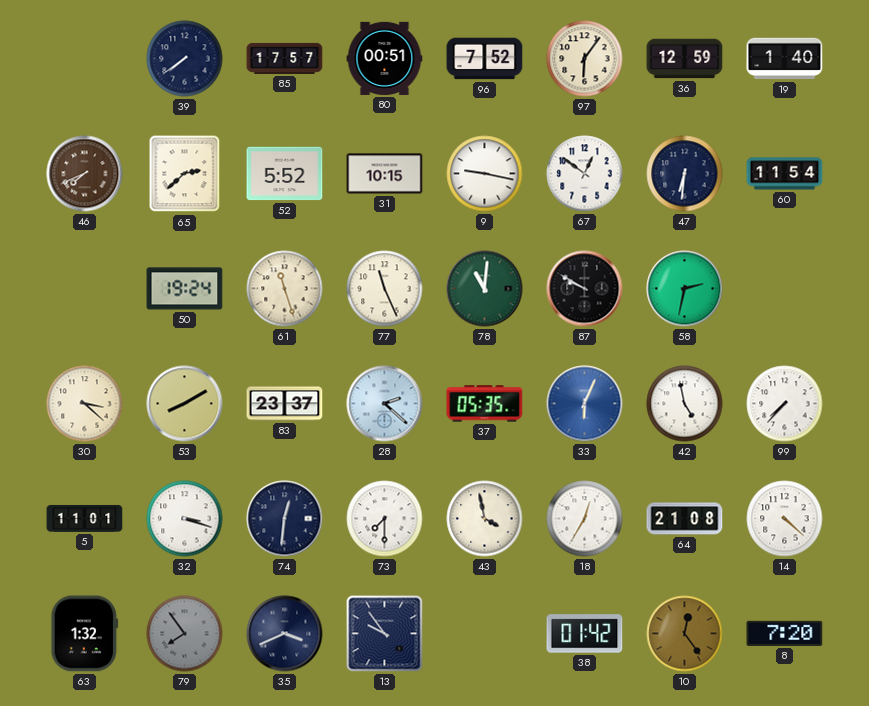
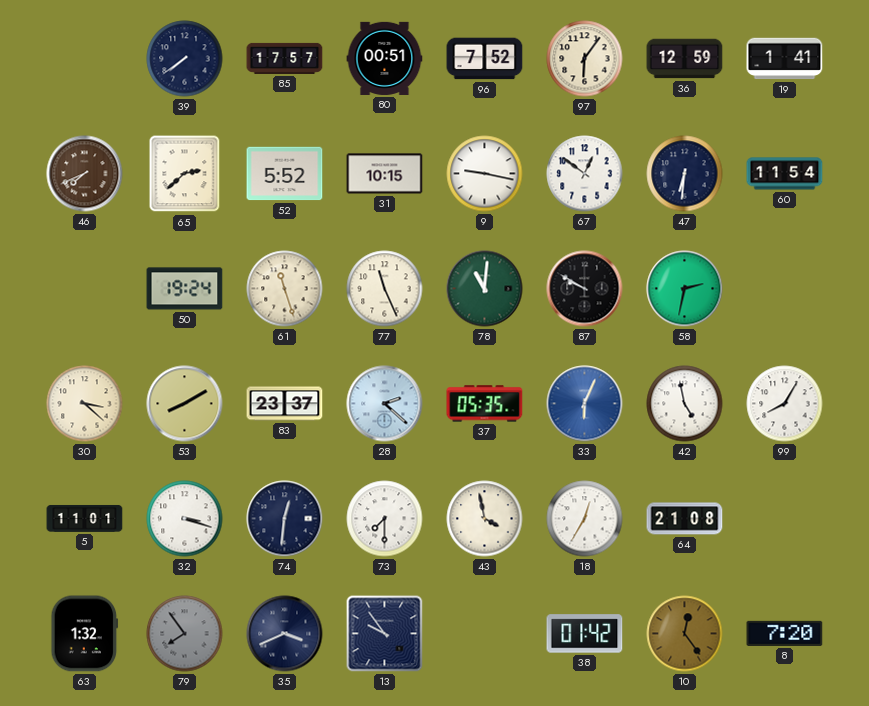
19: 1:40 -> 1:41 (785, 59)
99: 7:37 -> 8:05 (785, 404)
14: 4:22 -> none (785, 519)
